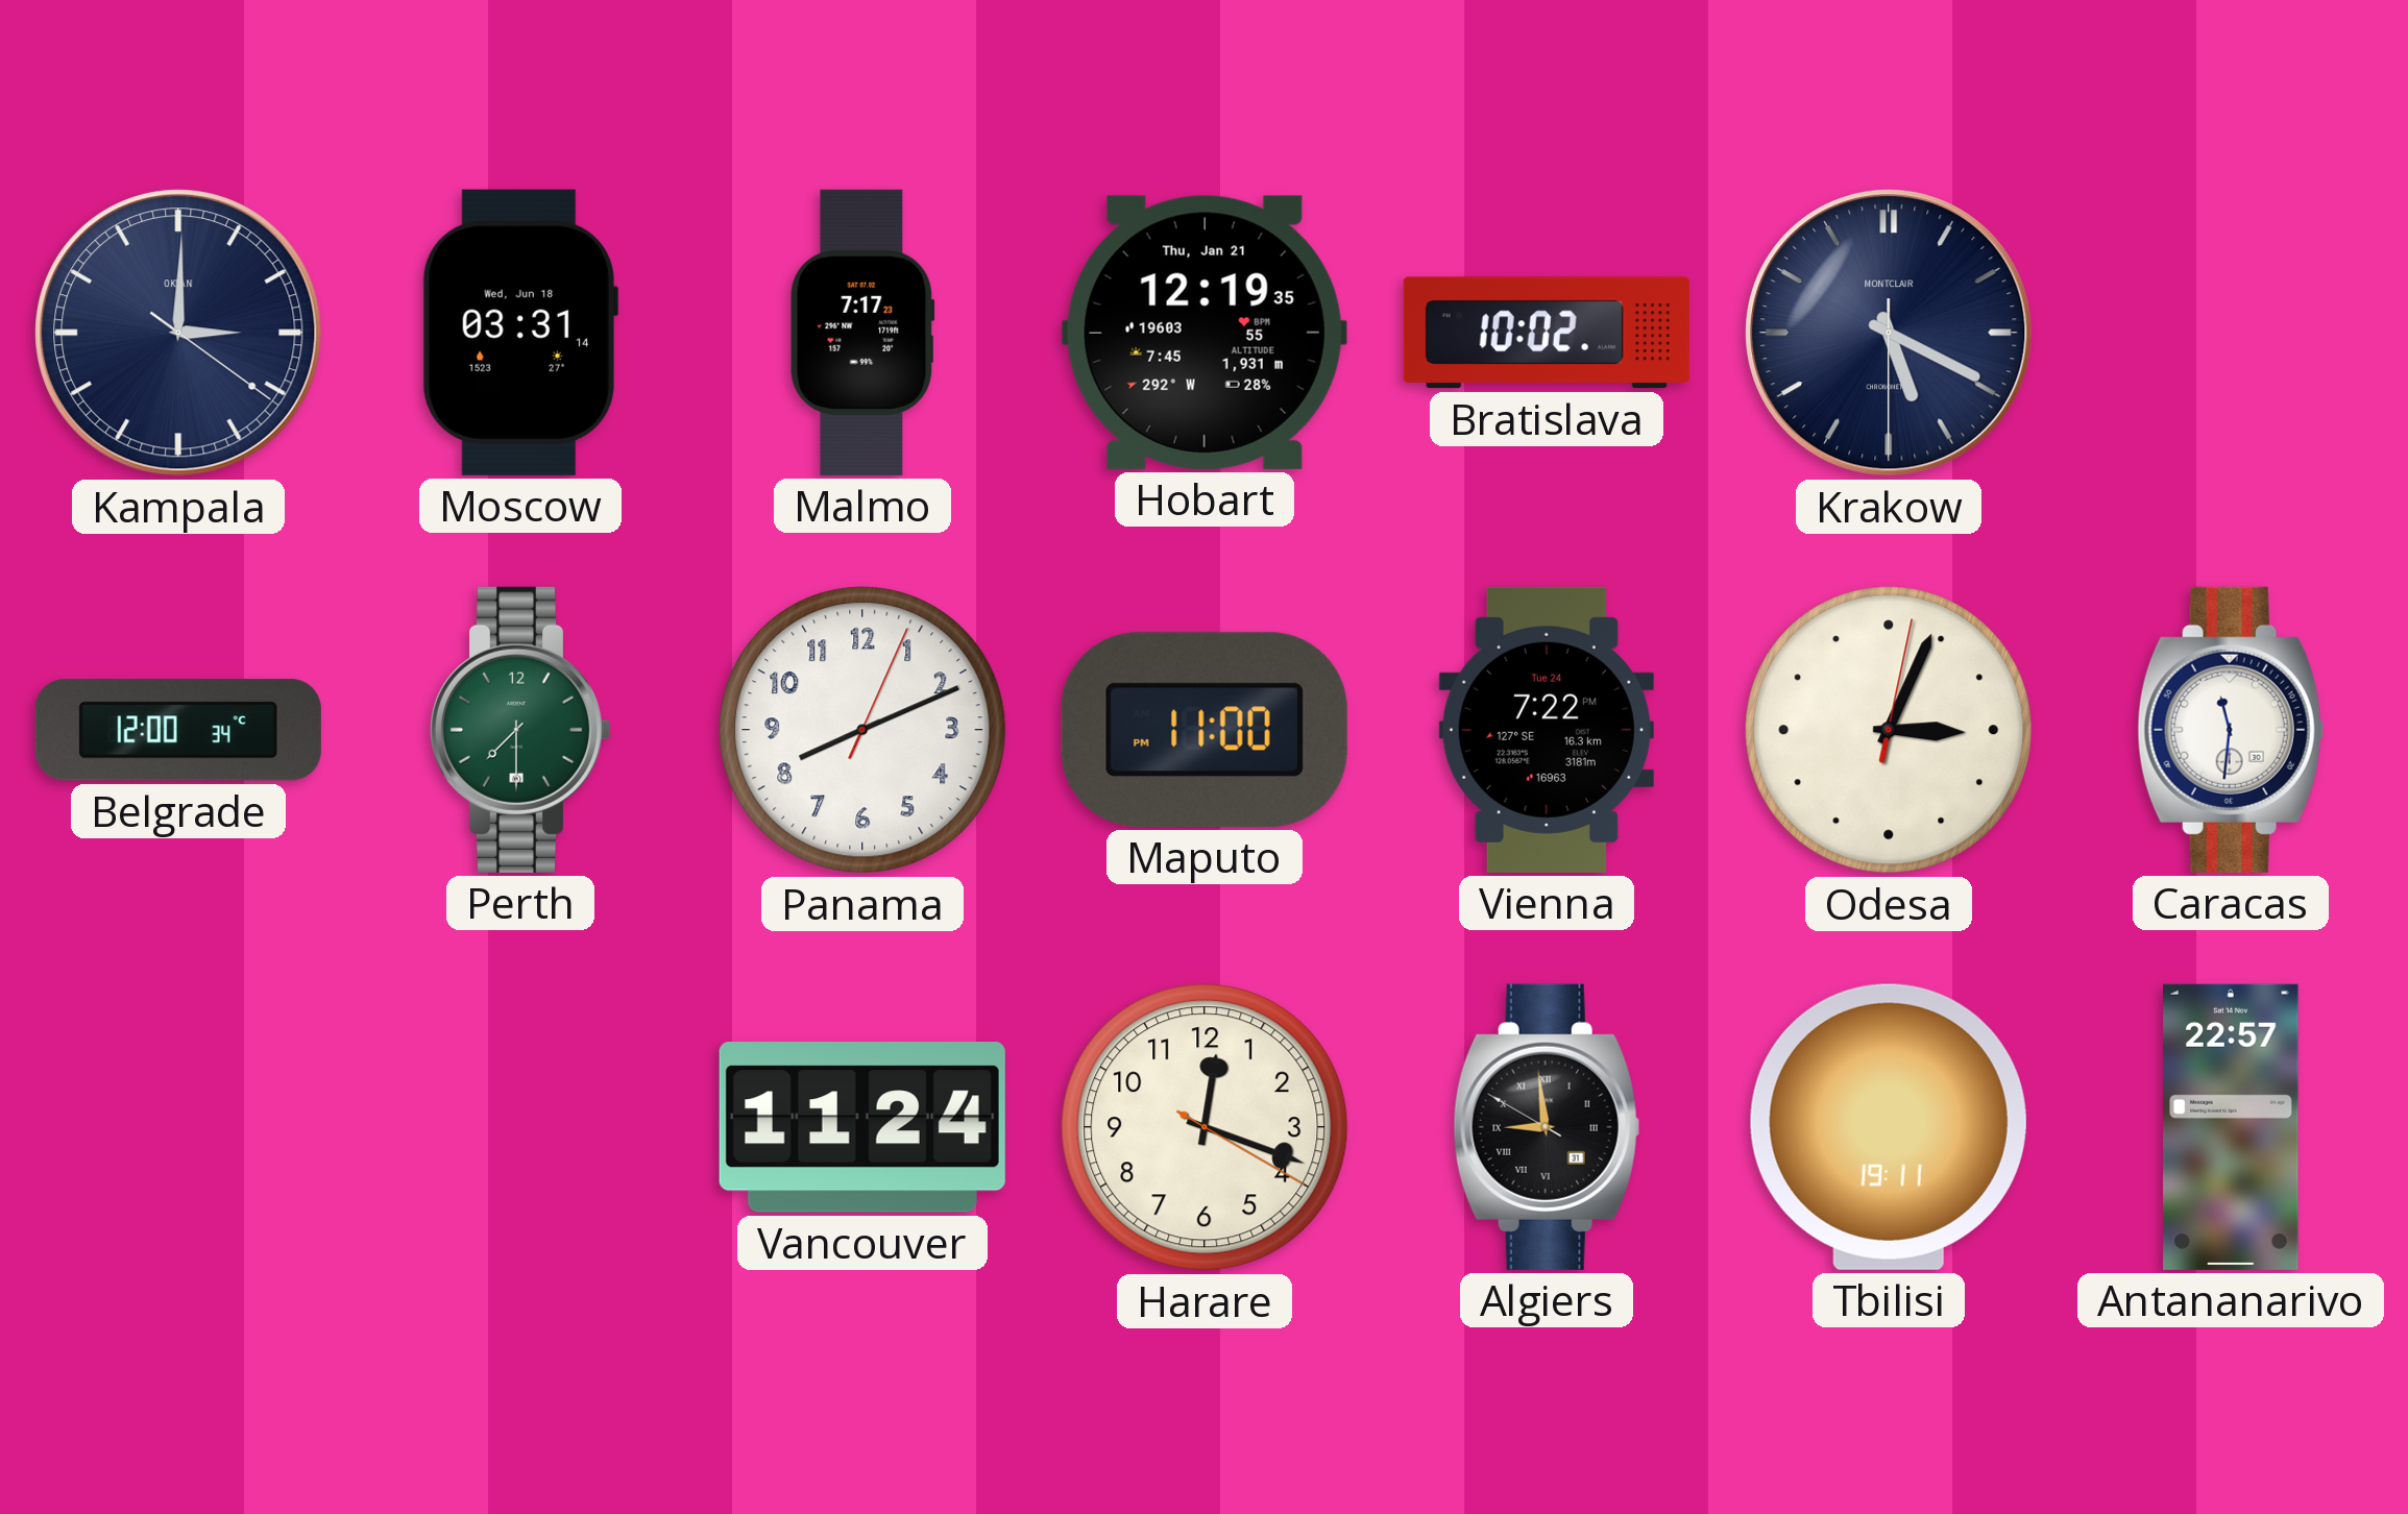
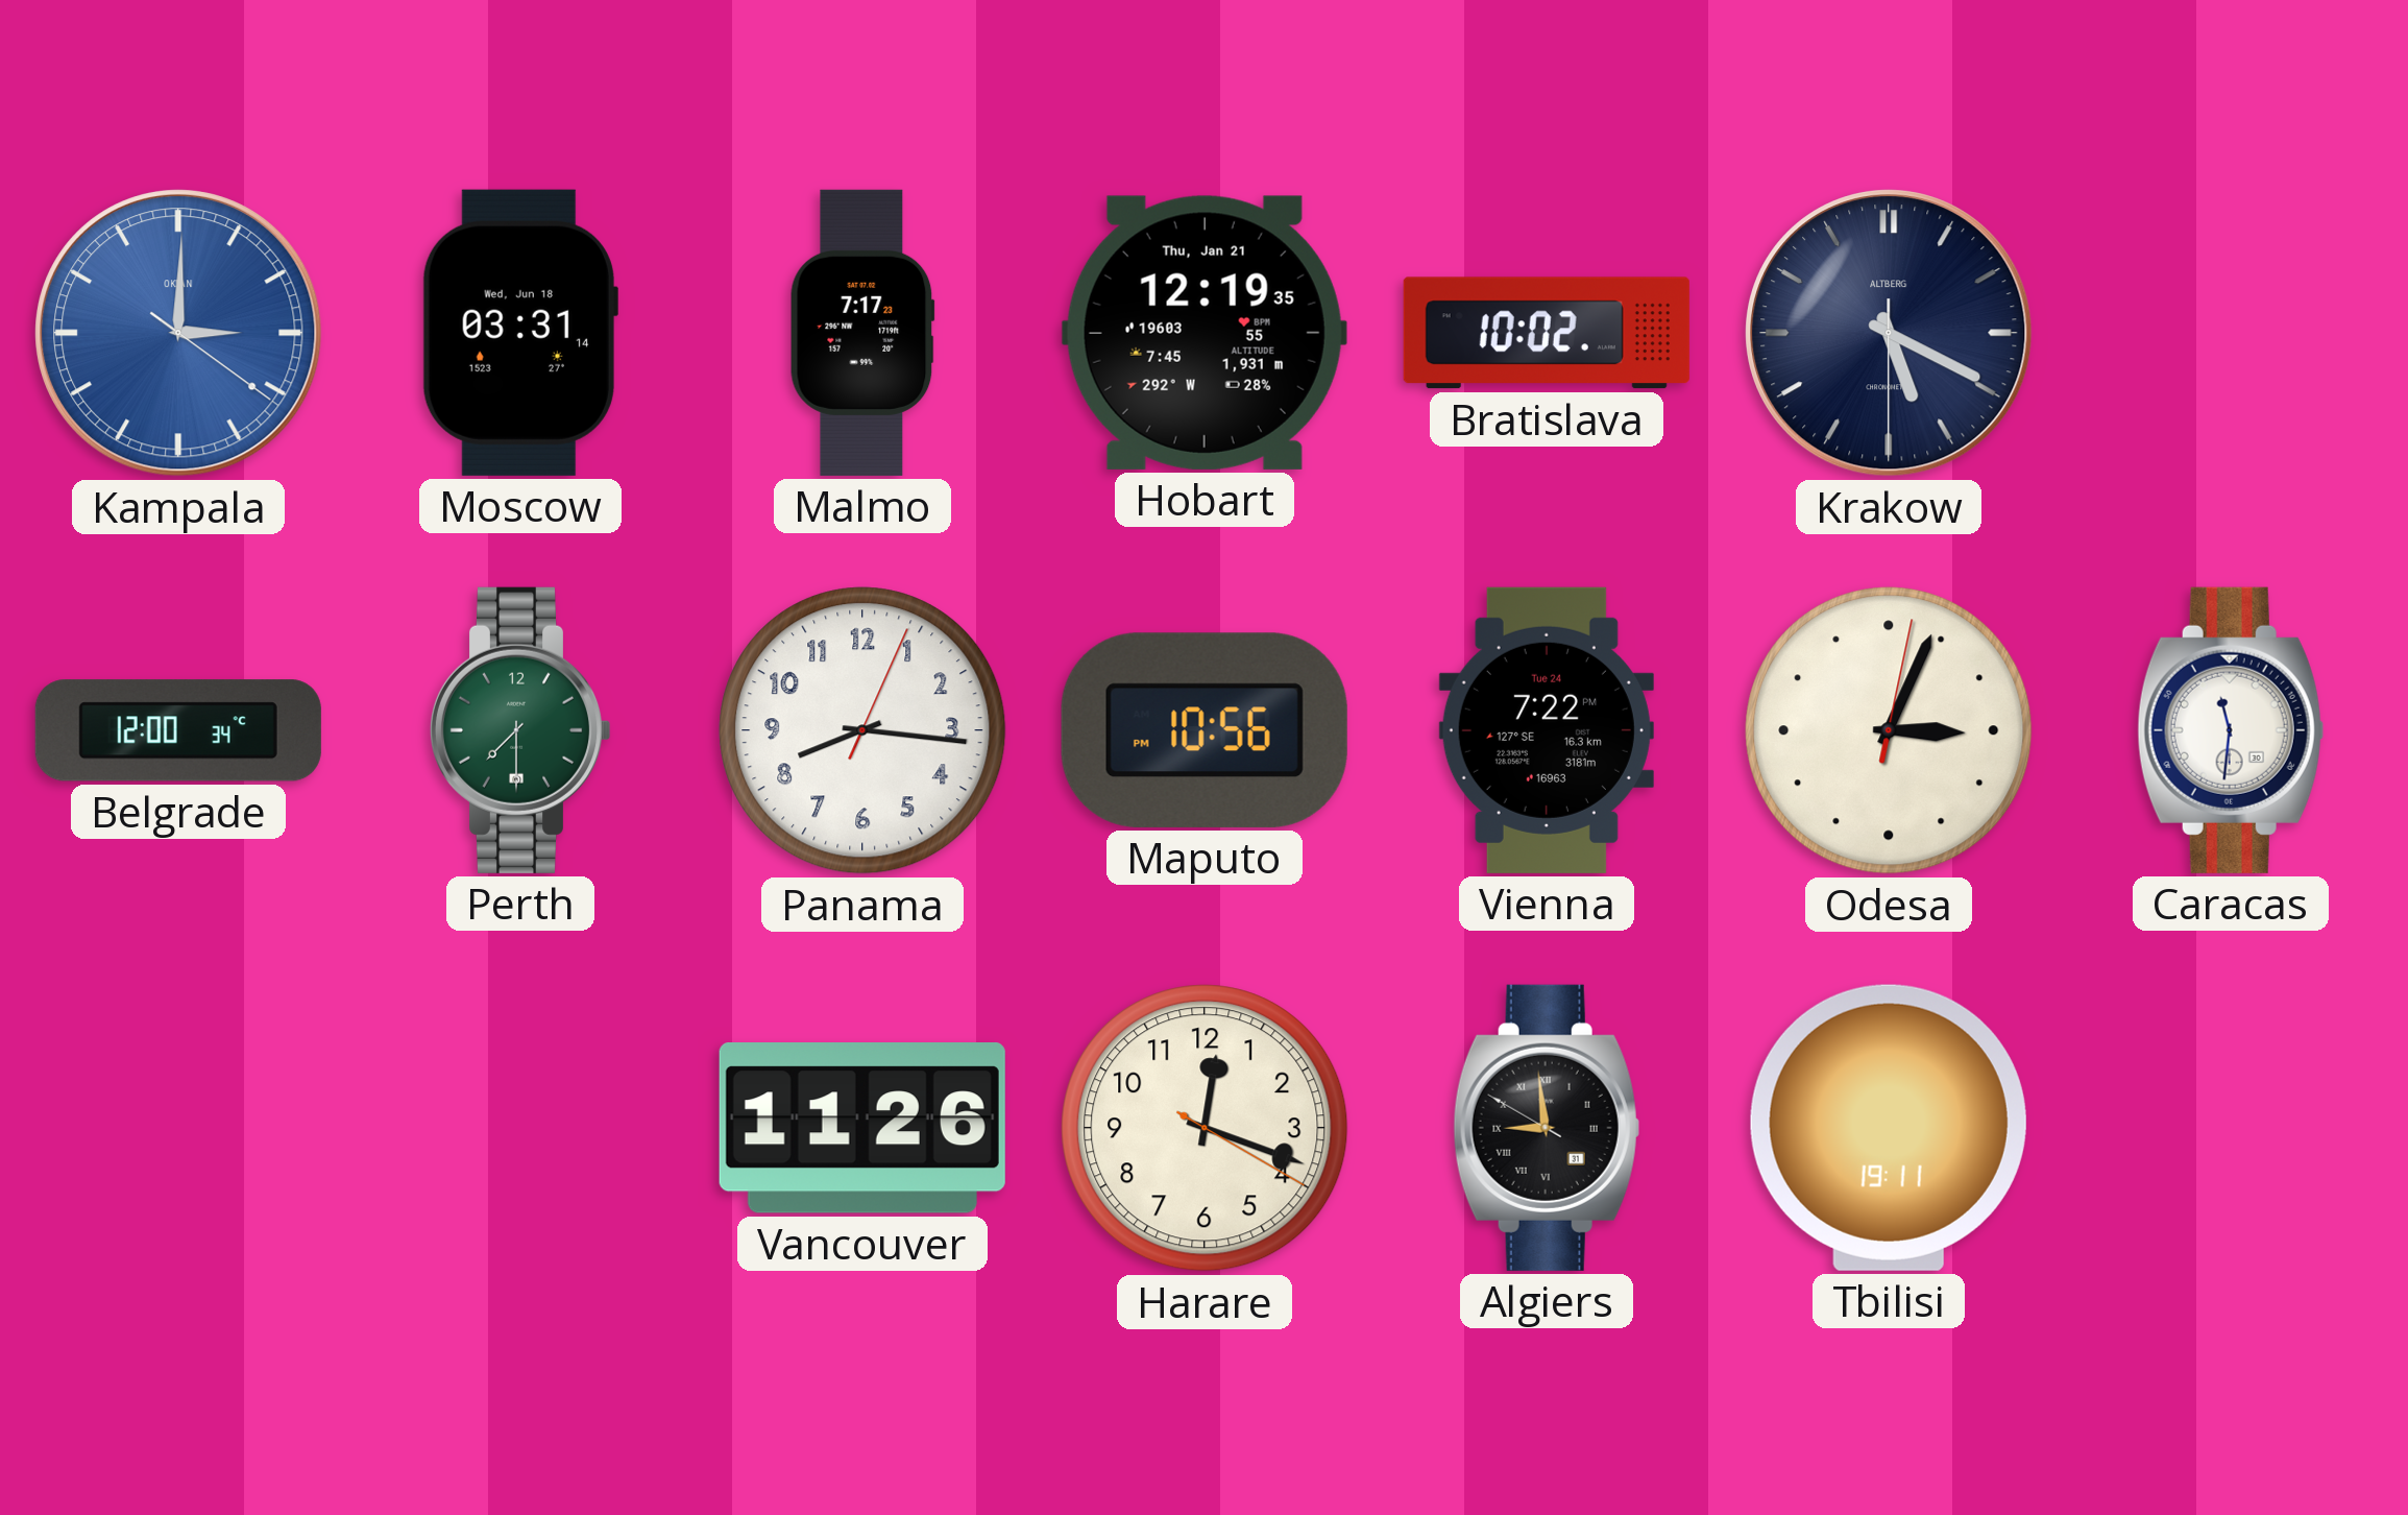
Kampala dial: navy -> blue (178, 333)
Krakow brand: MONTCLAIR -> ALTBERG (1889, 333)
Panama: 8:11 -> 8:16 (862, 730)
Maputo: 11:00 -> 10:56 (1205, 730)
Vancouver: 11:24 -> 11:26 (862, 1129)
Antananarivo: 22:57 -> none (2231, 1127)
